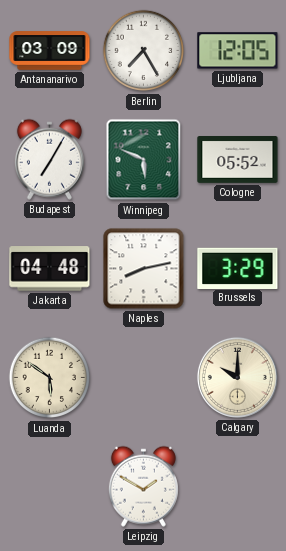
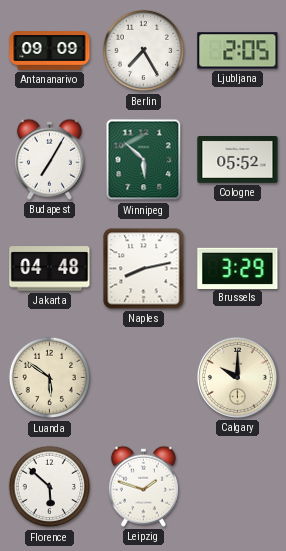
Antananarivo: 03:09 -> 09:09 (50, 51)
Ljubljana: 12:05 -> 2:05 (238, 51)
Winnipeg: 5:49 -> 5:52 (144, 160)
Florence: none -> 5:52 (50, 487)
Leipzig: 1:50 -> 1:48 (143, 486)
